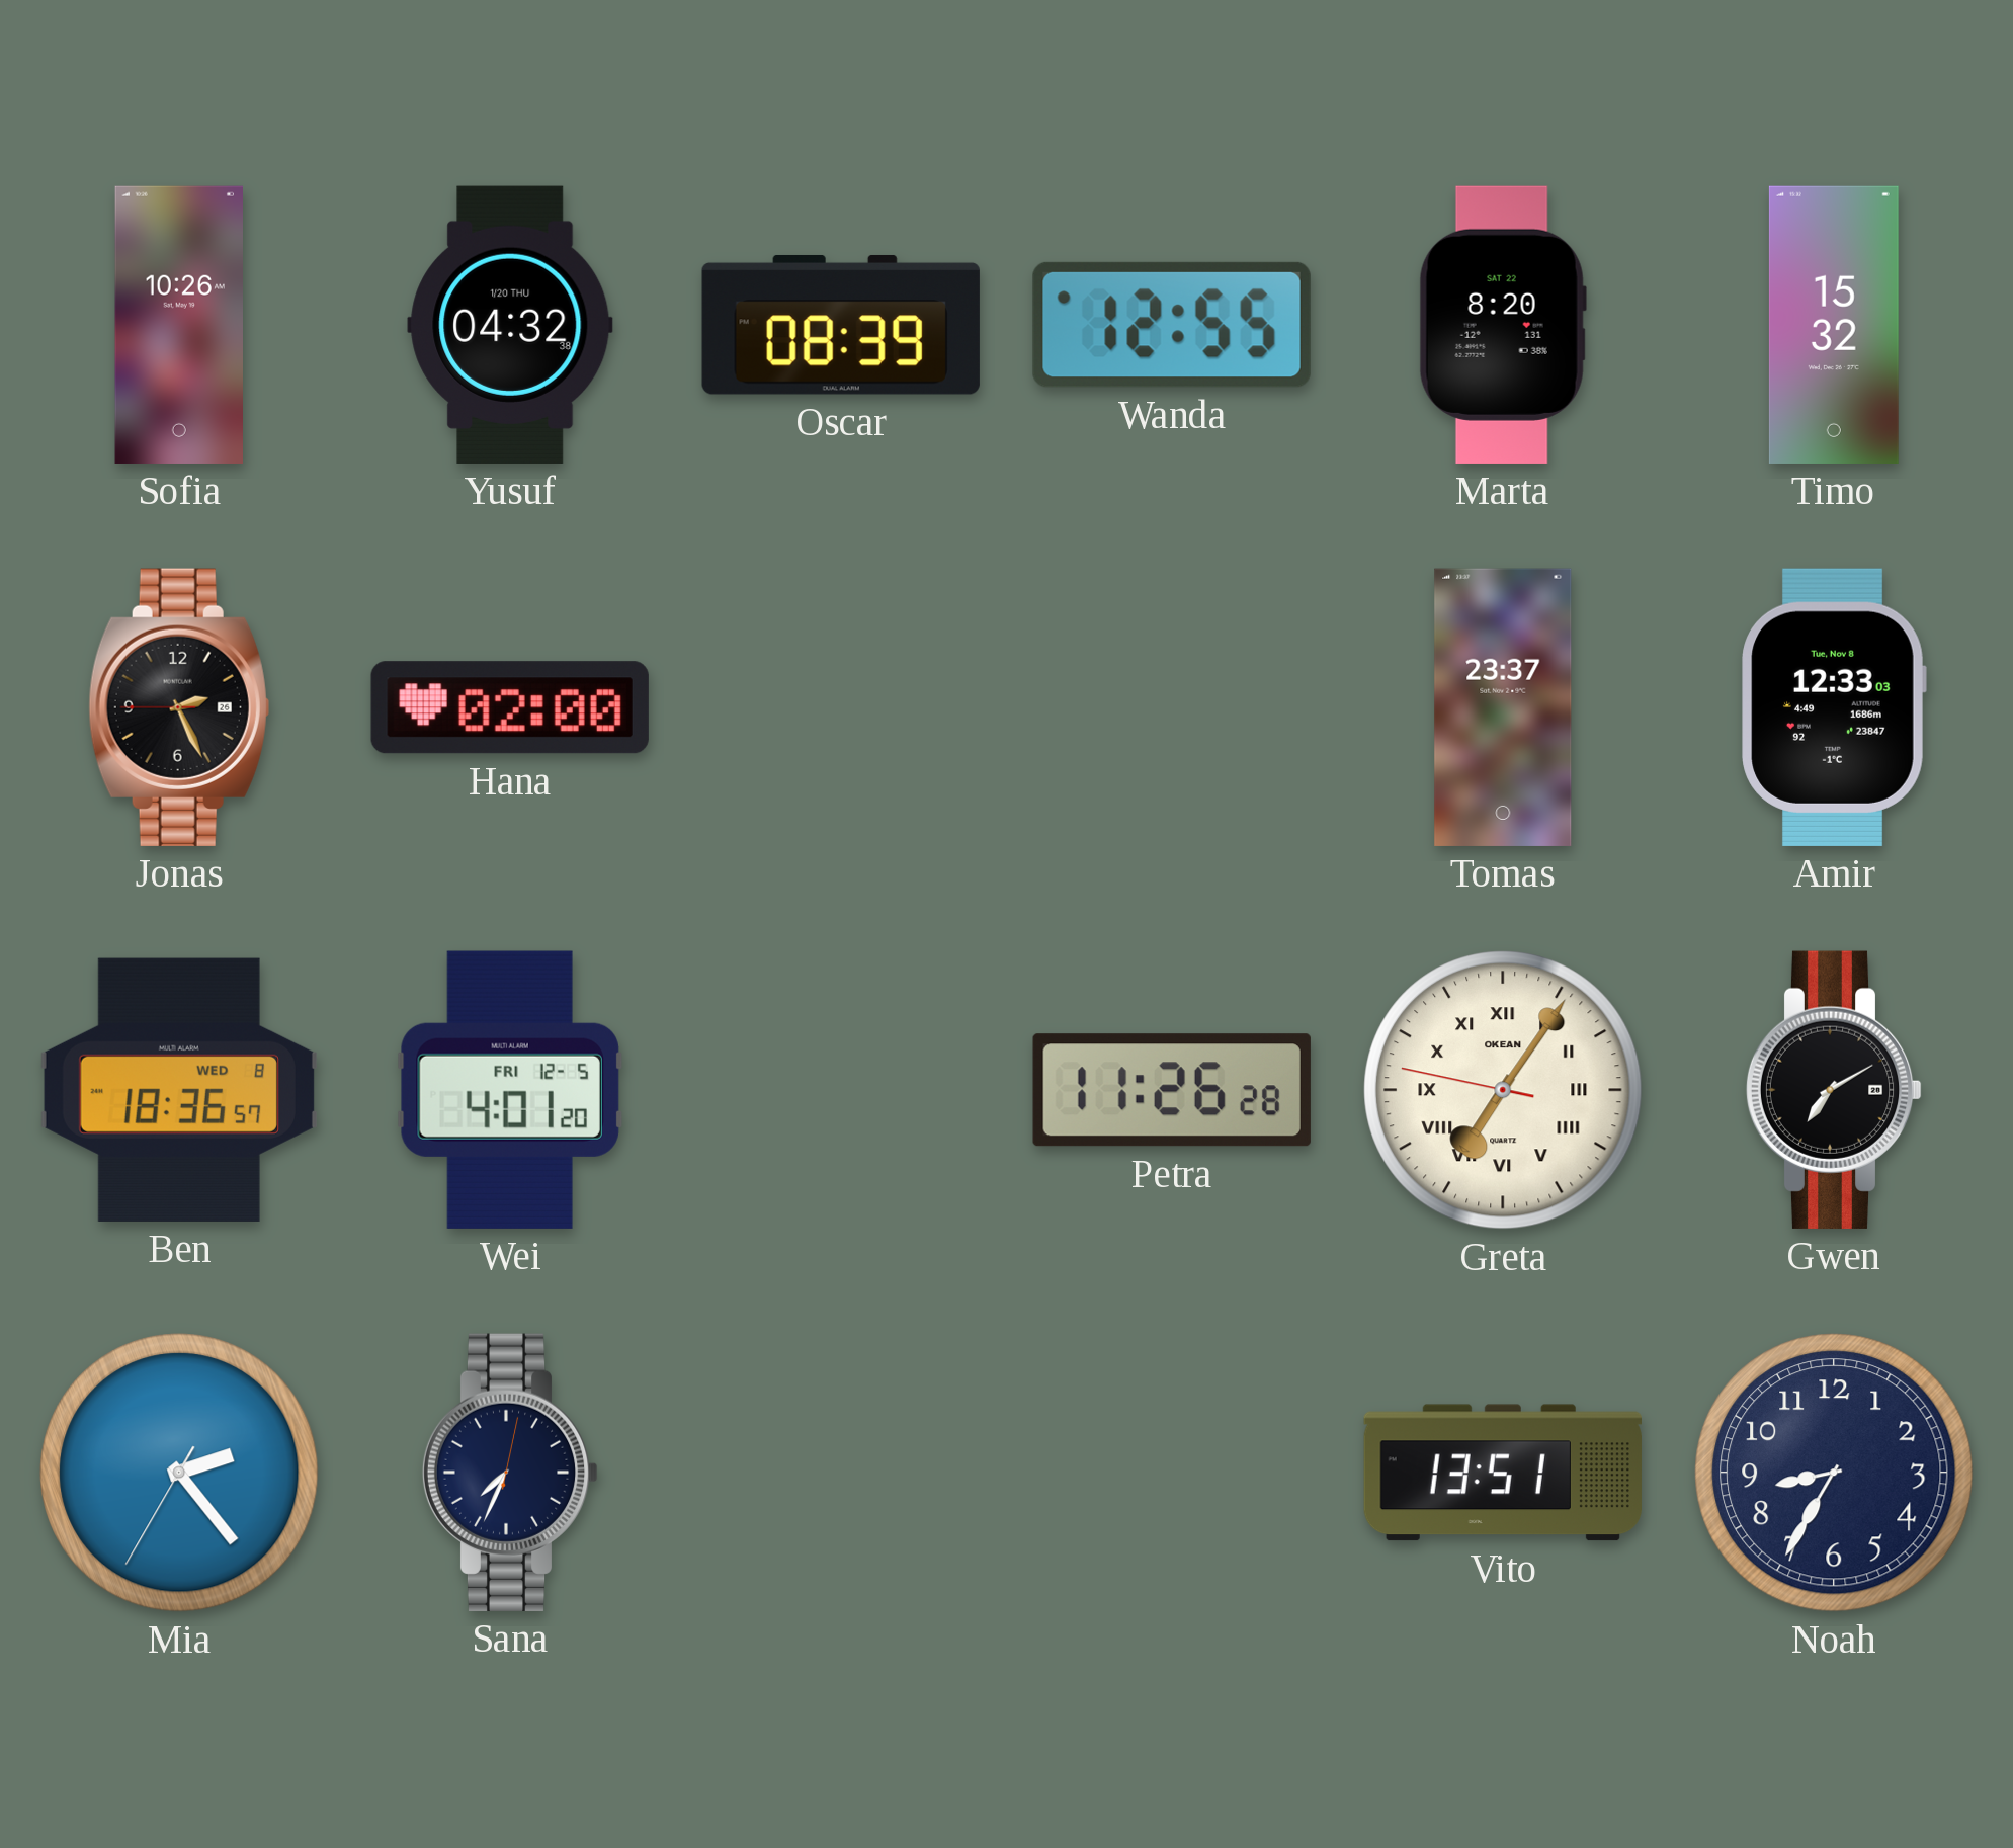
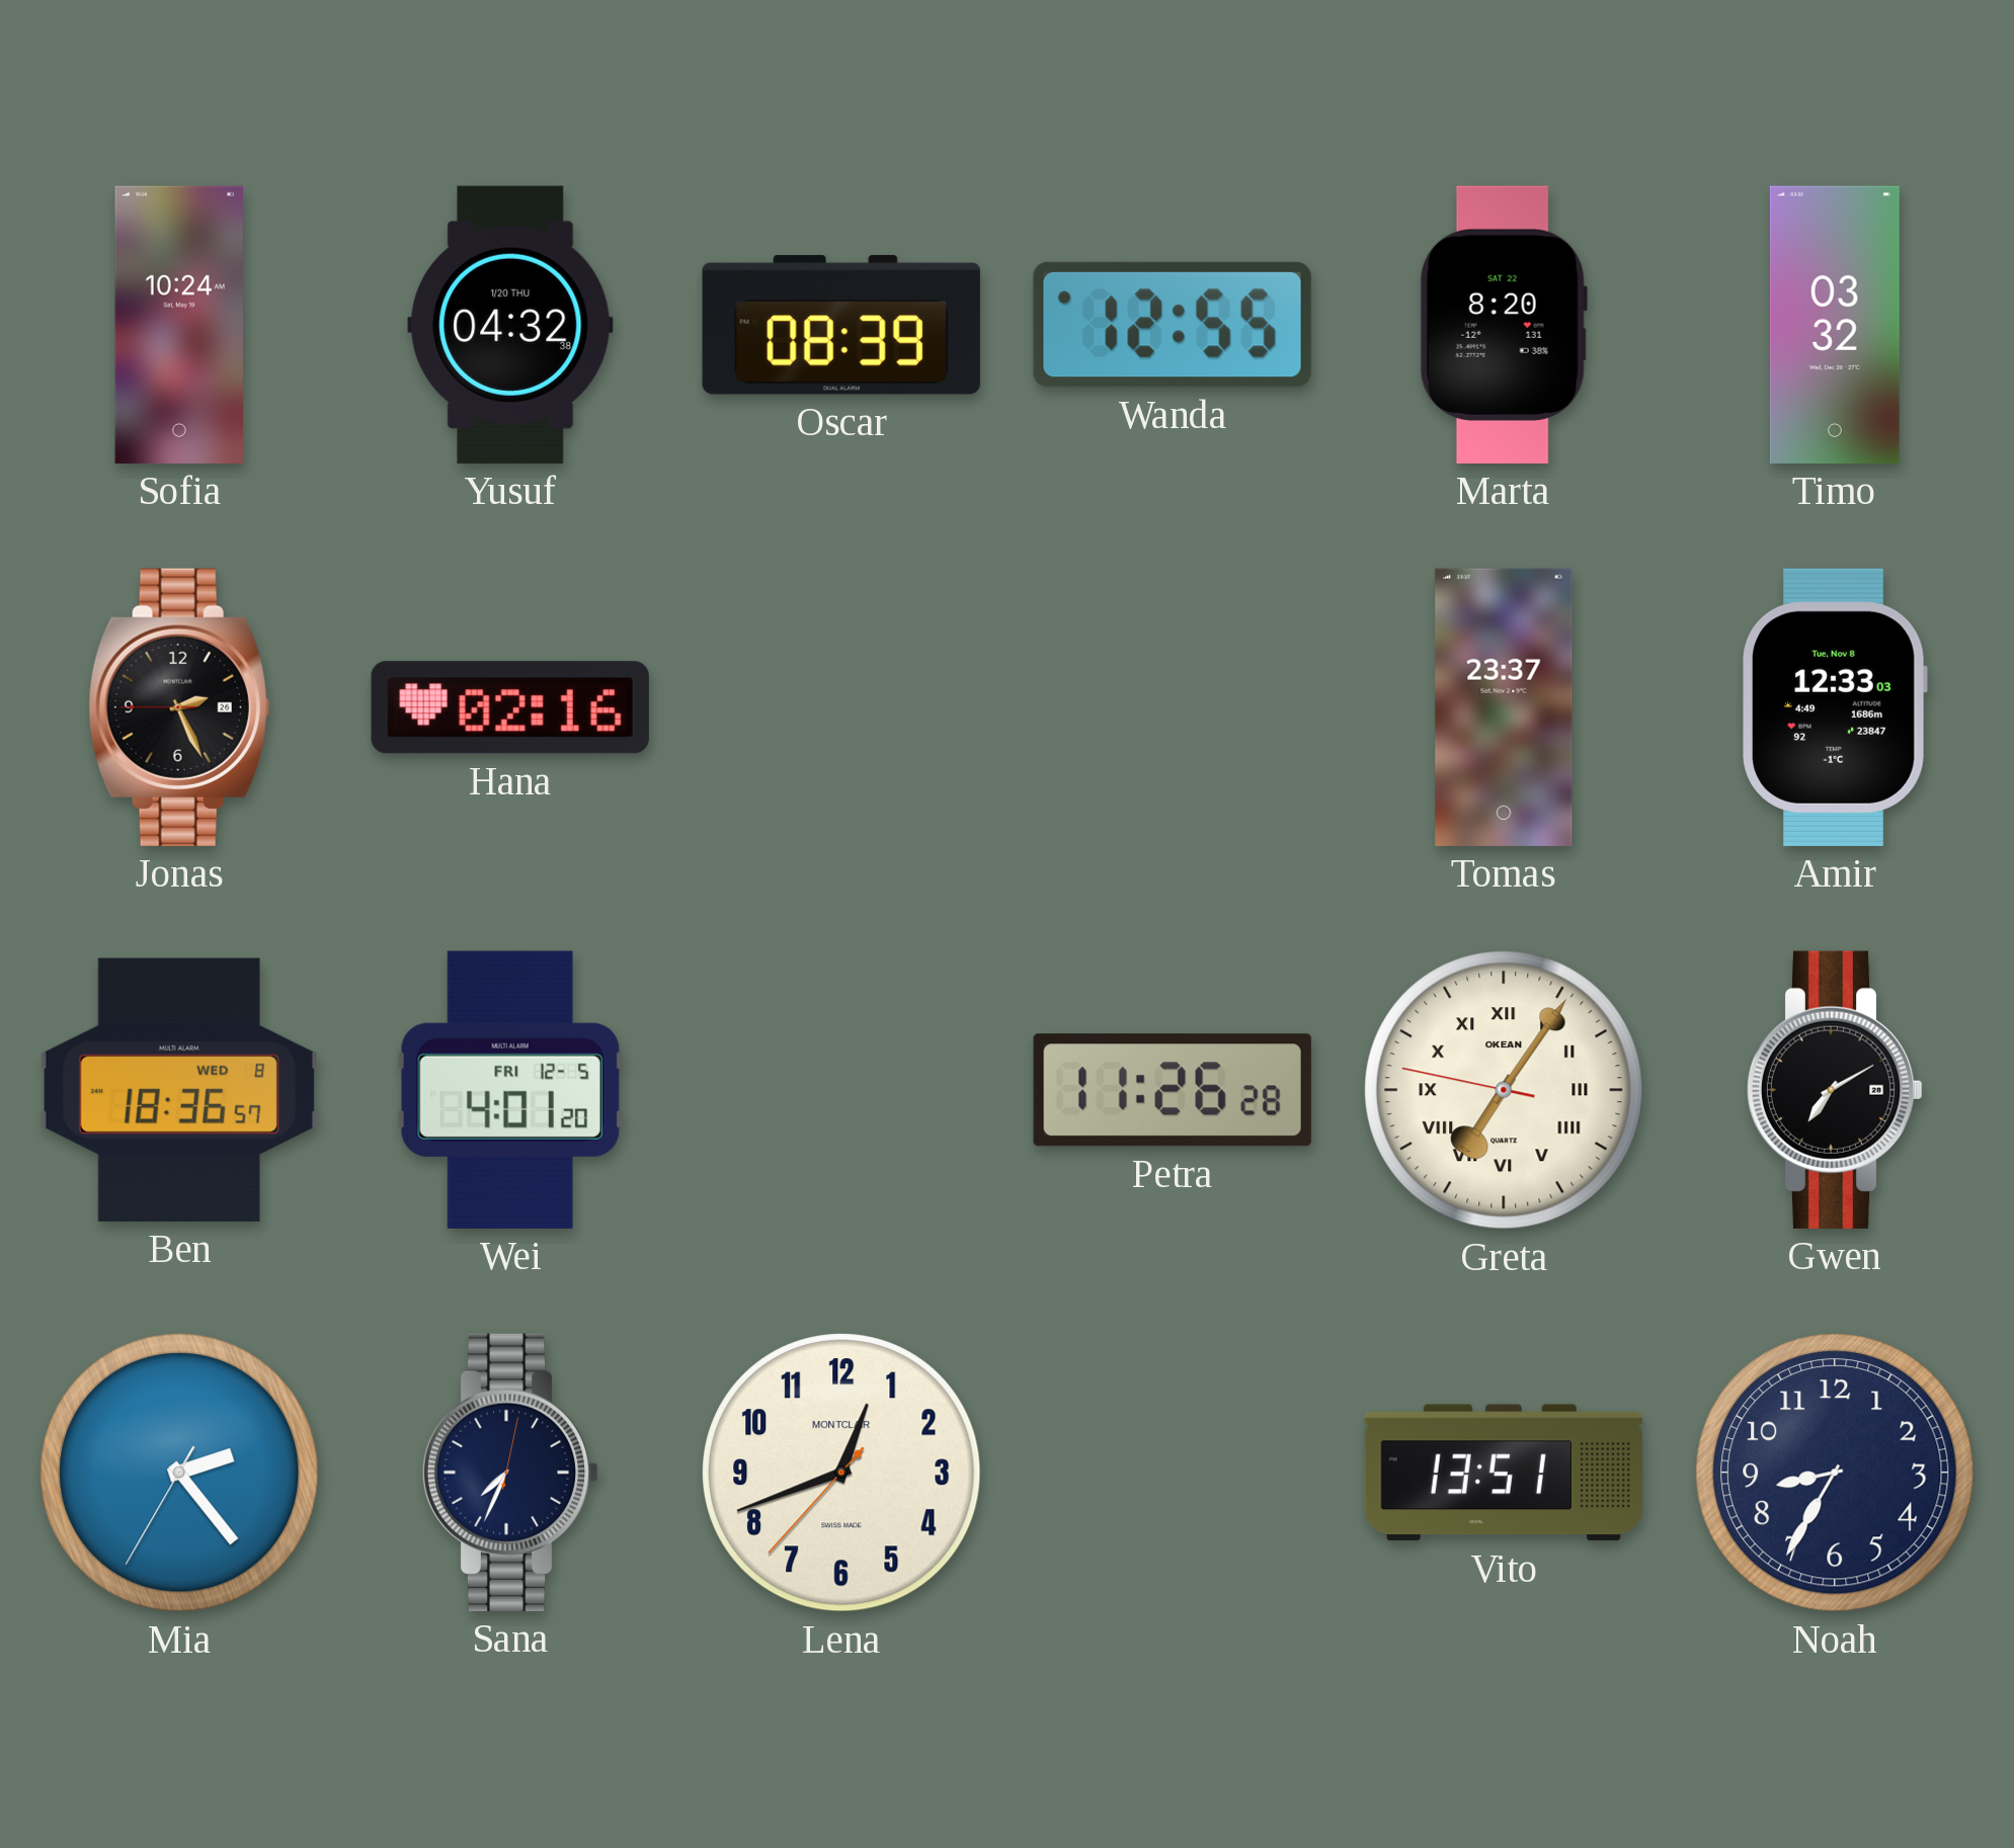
Sofia: 10:26 -> 10:24 (178, 325)
Timo: 15:32 -> 03:32 (1835, 325)
Hana: 02:00 -> 02:16 (510, 707)
Lena: none -> 12:41 (841, 1473)
